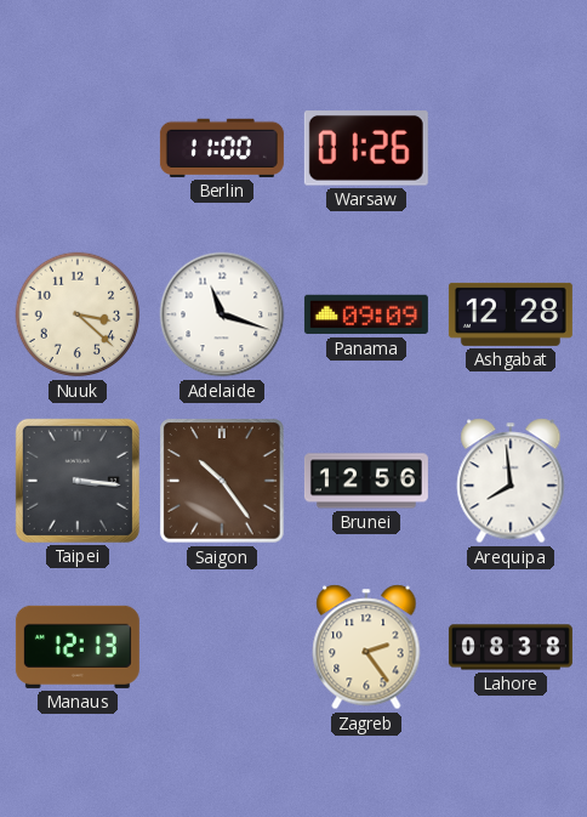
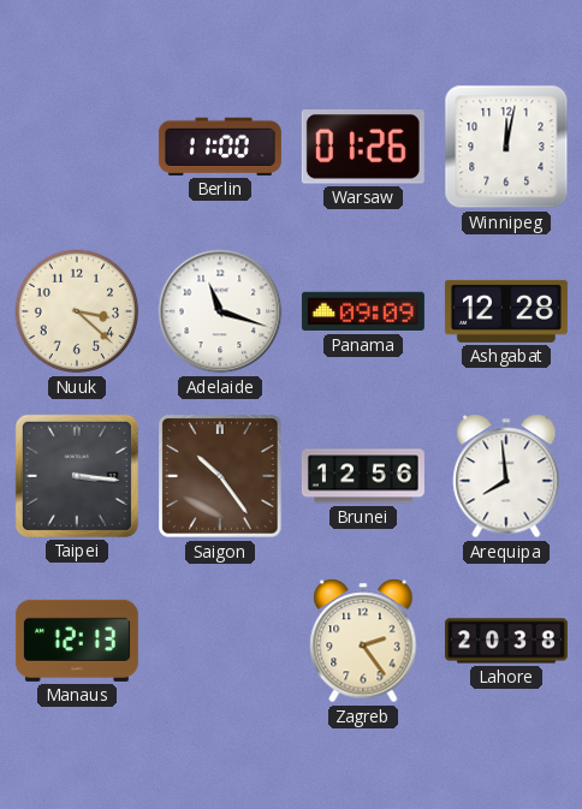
Winnipeg: none -> 12:02 (506, 147)
Lahore: 08:38 -> 20:38 (506, 641)
